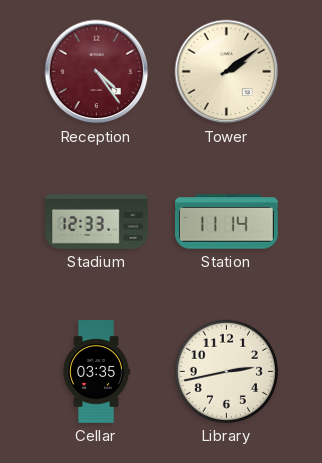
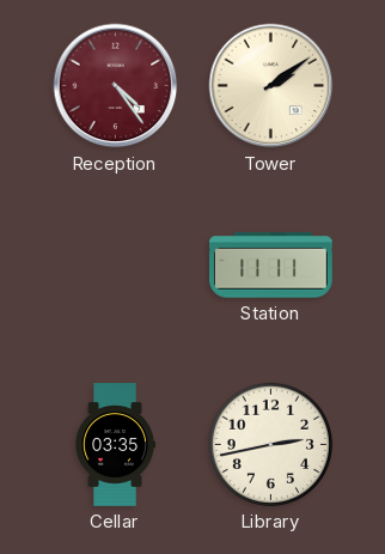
Stadium: 12:33 -> none (97, 222)
Station: 11:14 -> 11:11 (271, 266)
